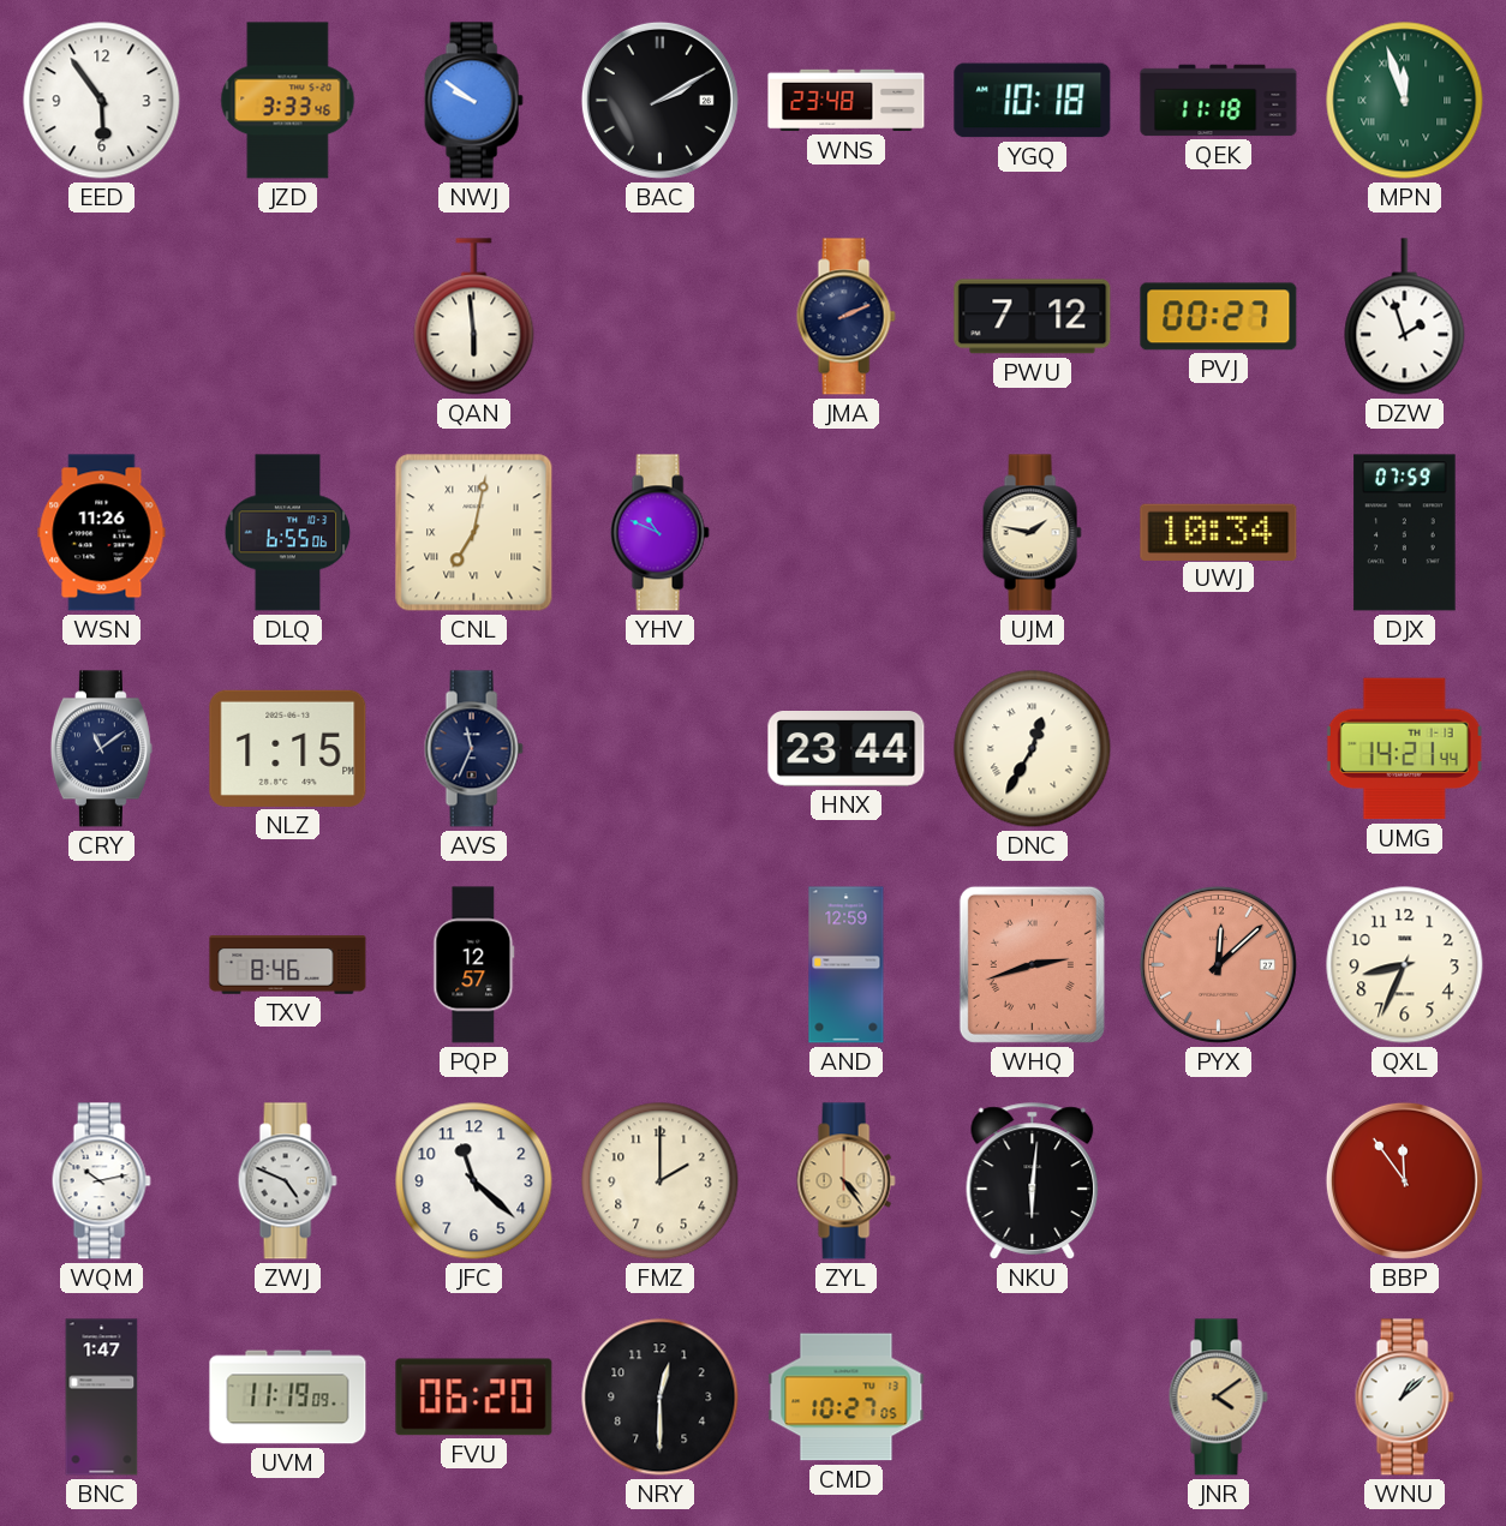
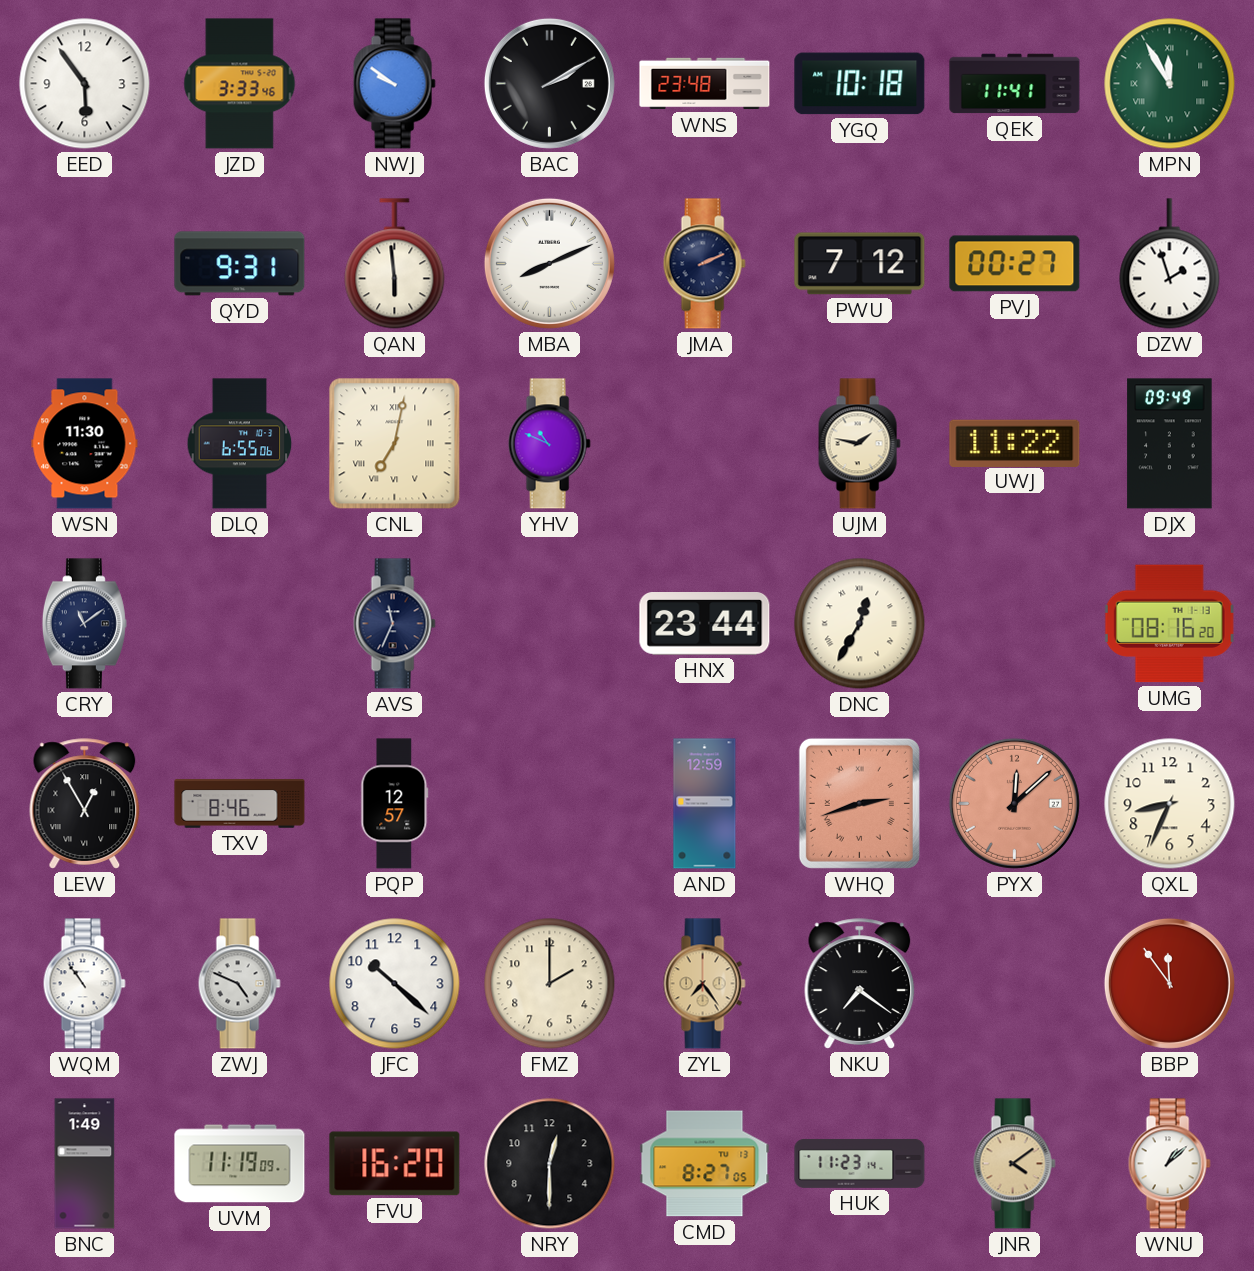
QEK: 11:18 -> 11:41 (1015, 84)
MPN: 11:57 -> 11:55 (1170, 84)
QYD: none -> 9:31 (240, 264)
MBA: none -> 8:11 (549, 263)
WSN: 11:26 -> 11:30 (85, 444)
UWJ: 10:34 -> 11:22 (1015, 443)
DJX: 07:59 -> 09:49 (1170, 444)
NLZ: 1:15 -> none (288, 748)
UMG: 14:21 -> 08:16 (1169, 624)
LEW: none -> 12:55 (85, 804)
WQM: 10:13 -> 10:54 (84, 984)
JFC: 11:22 -> 10:22 (395, 984)
ZYL: 4:24 -> 7:24 (704, 984)
NKU: 6:01 -> 7:21 (860, 984)
BNC: 1:47 -> 1:49 (85, 1164)
FVU: 06:20 -> 16:20 (395, 1164)
CMD: 10:27 -> 8:27 (705, 1164)
HUK: none -> 11:23 (860, 1163)
